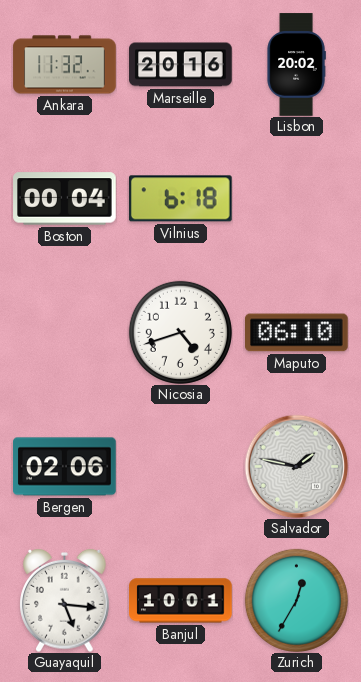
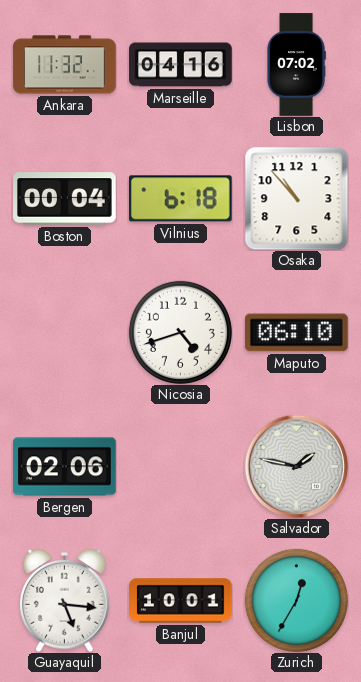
Marseille: 20:16 -> 04:16 (181, 65)
Lisbon: 20:02 -> 07:02 (296, 65)
Osaka: none -> 10:53 (296, 198)
